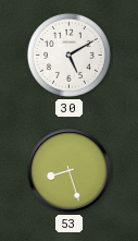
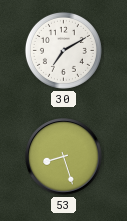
30: 5:10 -> 7:10 (63, 50)
